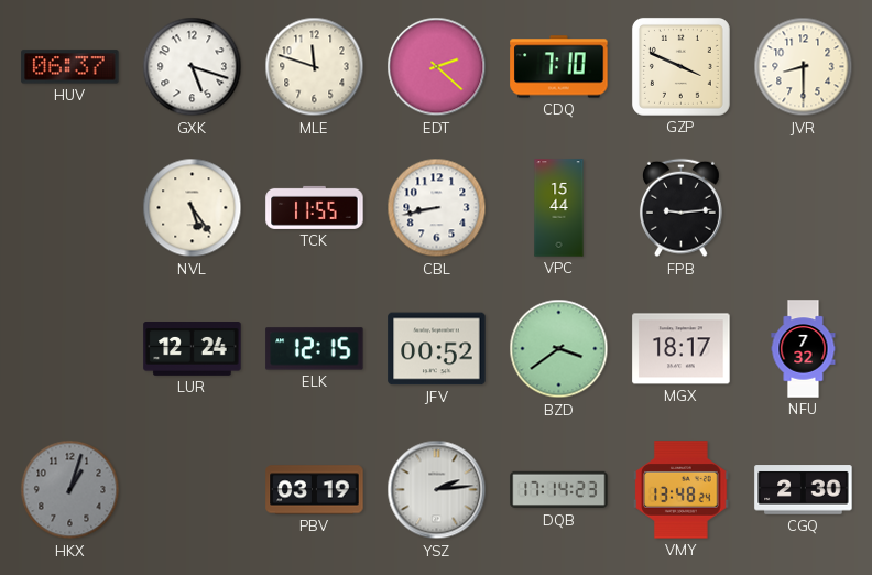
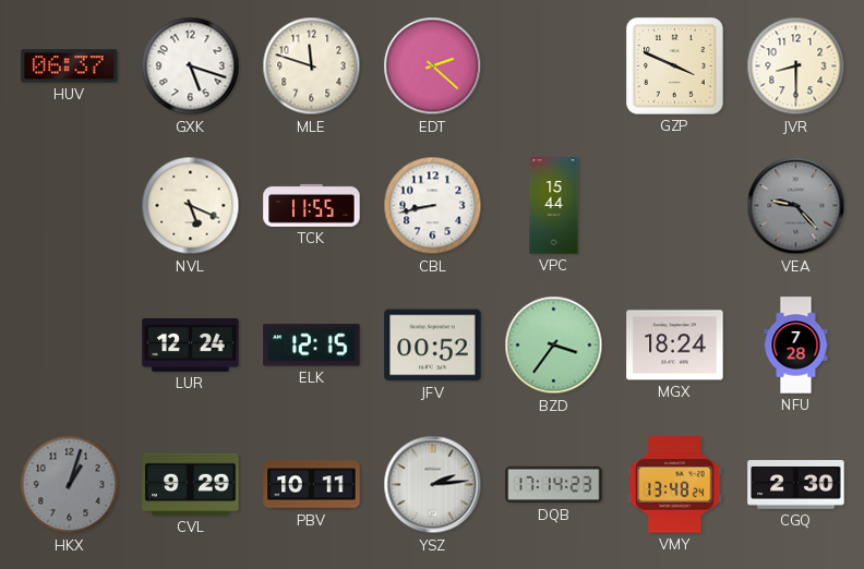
CDQ: 7:10 -> none (559, 67)
NVL: 5:24 -> 5:19 (191, 206)
FPB: 9:14 -> none (680, 208)
VEA: none -> 9:23 (796, 206)
BZD: 3:39 -> 3:36 (554, 346)
MGX: 18:17 -> 18:24 (675, 346)
NFU: 7:32 -> 7:28 (796, 346)
CVL: none -> 9:29 (191, 484)
PBV: 03:19 -> 10:11 (312, 485)
